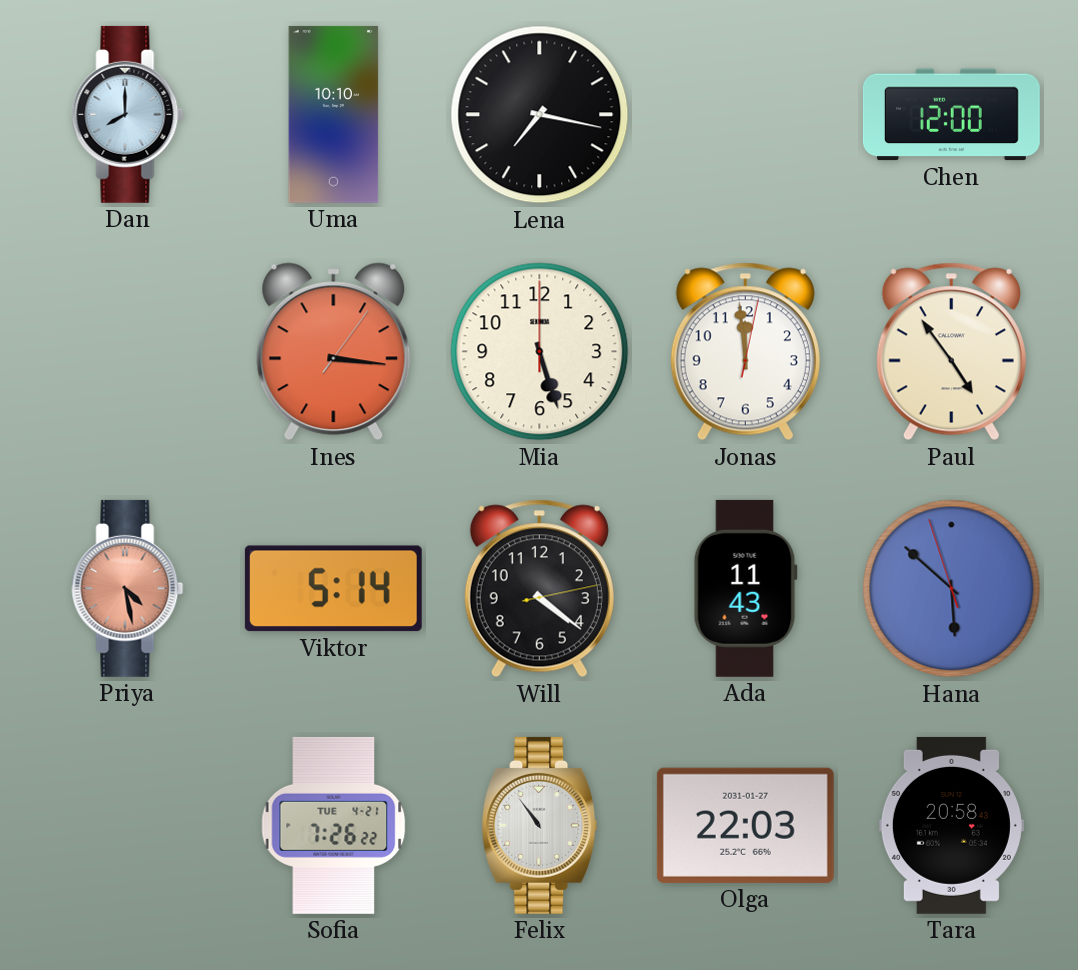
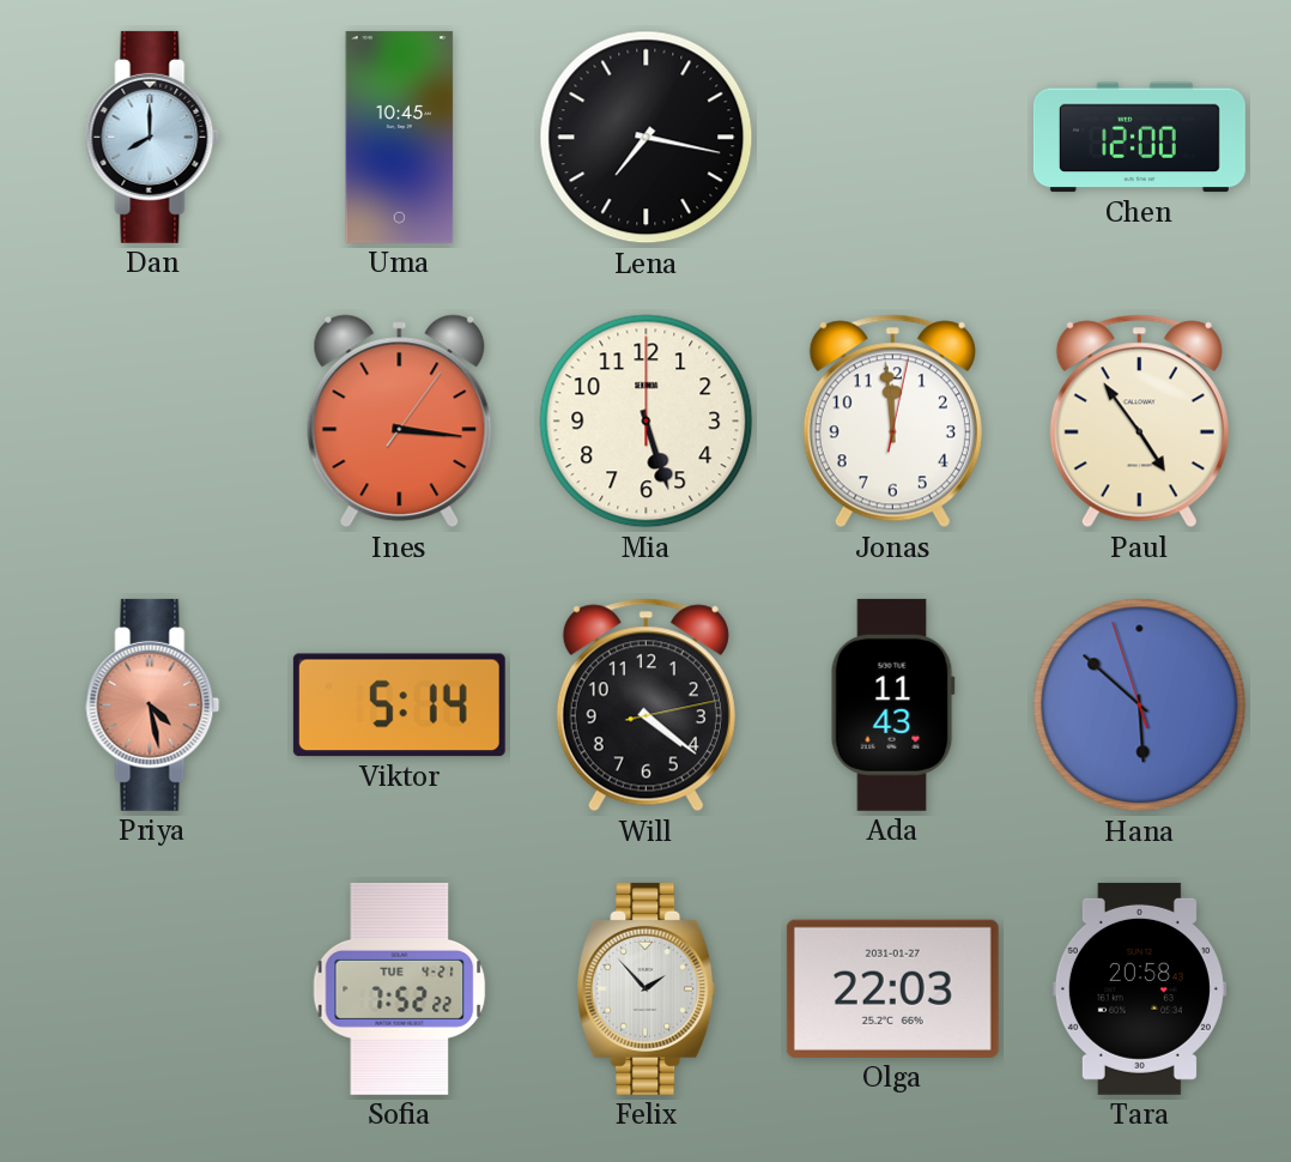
Uma: 10:10 -> 10:45 (400, 137)
Sofia: 7:26 -> 7:52 (400, 988)
Felix: 10:54 -> 1:53 (647, 988)
